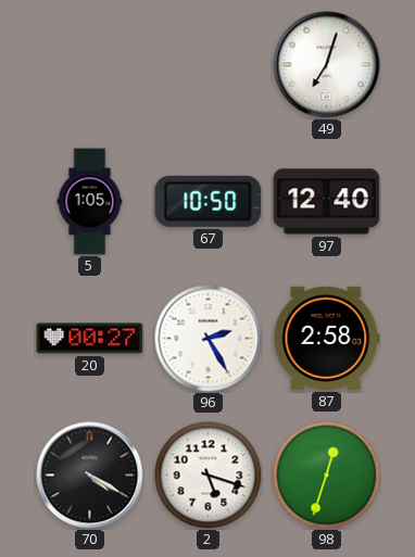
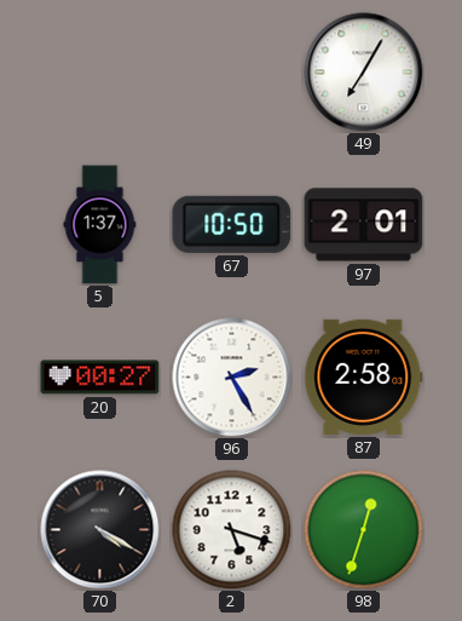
49: 7:03 -> 7:05 (364, 73)
5: 1:05 -> 1:37 (100, 225)
97: 12:40 -> 2:01 (364, 225)
